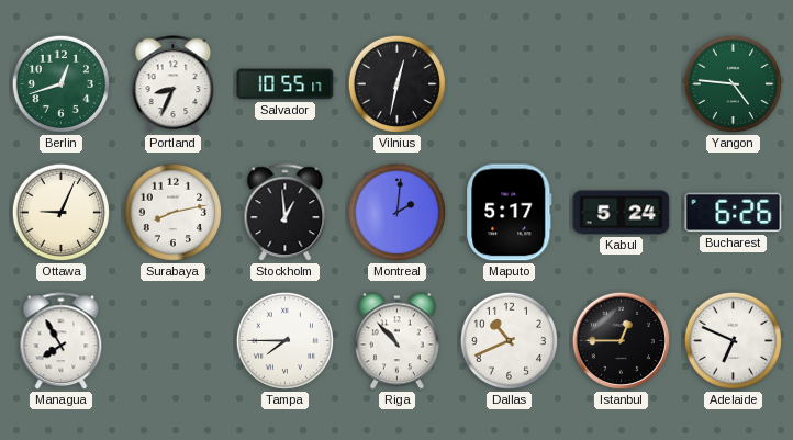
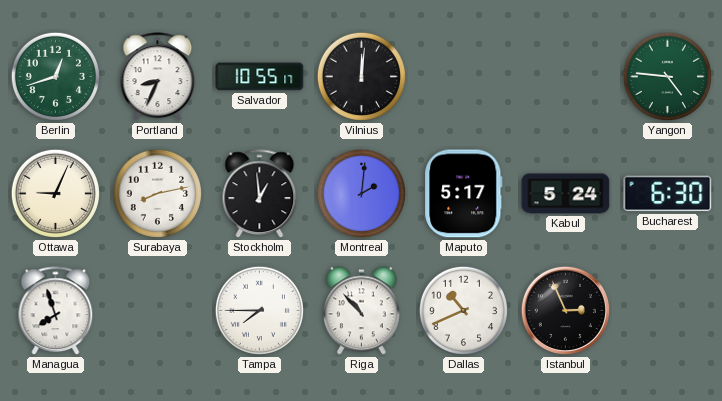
Vilnius: 12:32 -> 12:01 (361, 76)
Bucharest: 6:26 -> 6:30 (668, 194)
Managua: 7:55 -> 7:57 (56, 311)
Istanbul: 12:45 -> 2:56 (565, 310)
Adelaide: 6:49 -> none (733, 340)
